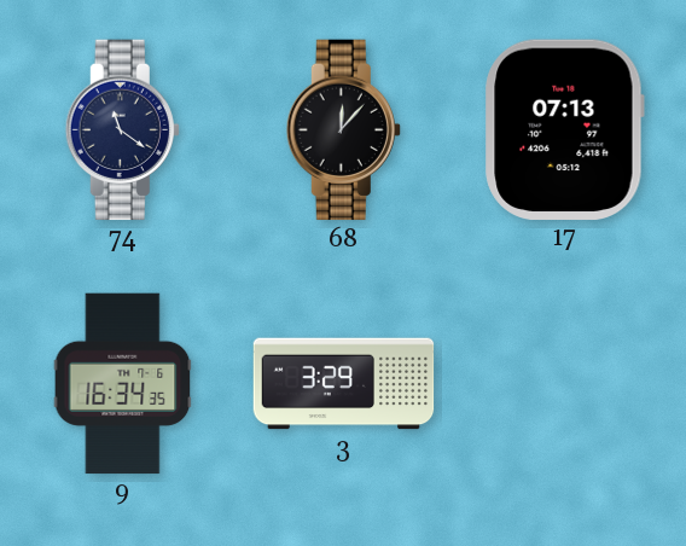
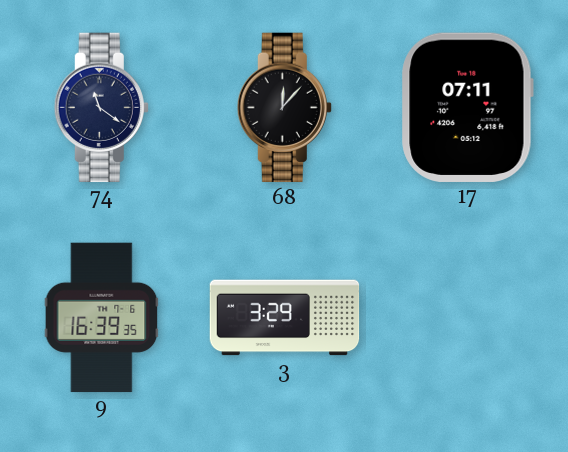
17: 07:13 -> 07:11 (467, 107)
9: 16:34 -> 16:39 (102, 318)
